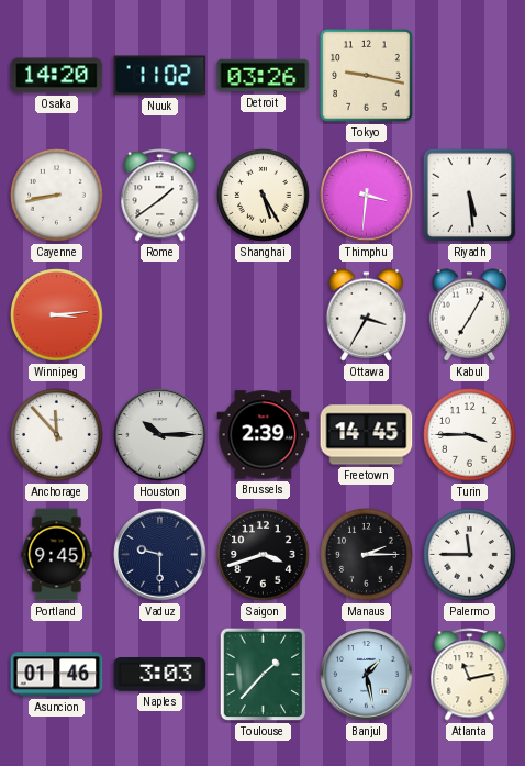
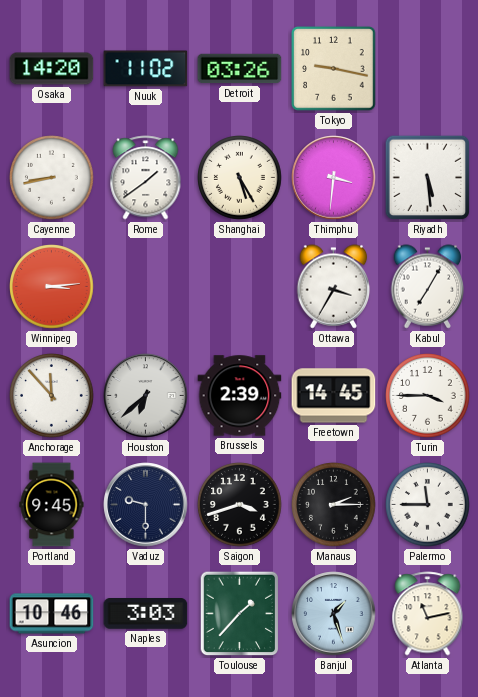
Houston: 10:15 -> 6:38 (146, 396)
Asuncion: 01:46 -> 10:46 (52, 614)
Banjul: 1:28 -> 1:27 (334, 614)
